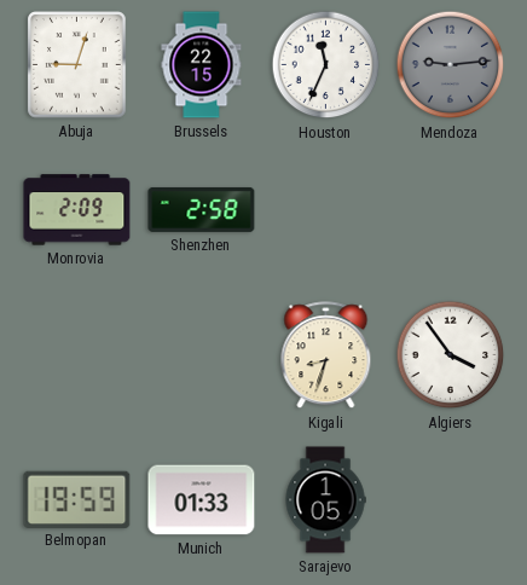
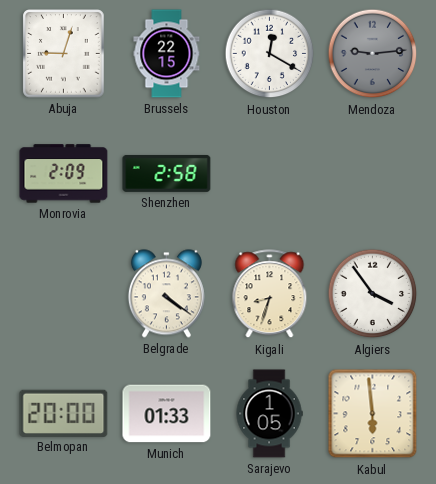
Houston: 11:34 -> 12:20 (270, 54)
Belgrade: none -> 4:21 (166, 294)
Belmopan: 19:59 -> 20:00 (64, 413)
Kabul: none -> 5:59 (373, 414)
